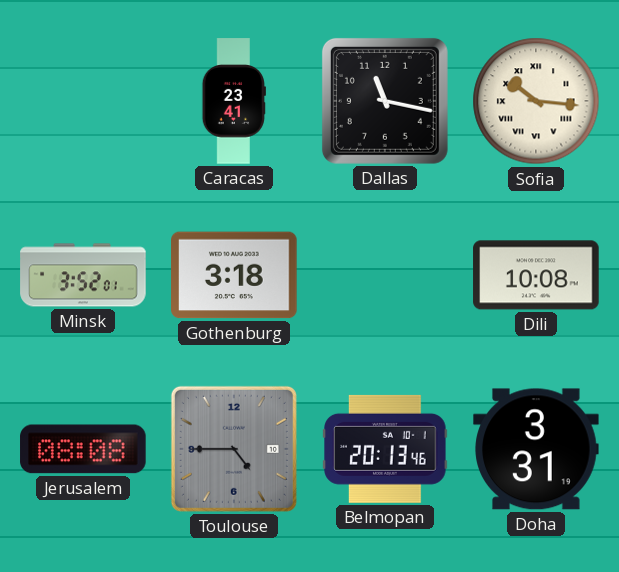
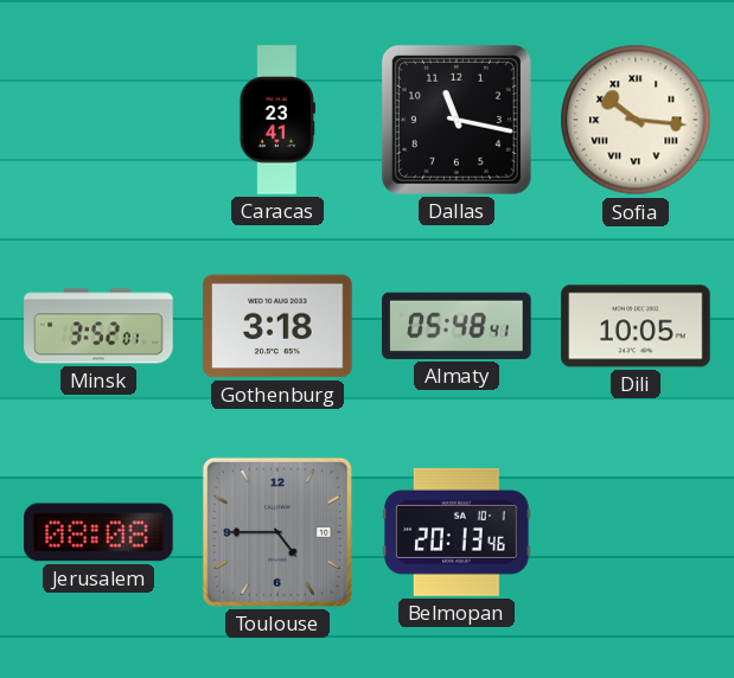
Almaty: none -> 05:48 (457, 326)
Dili: 10:08 -> 10:05 (636, 326)
Doha: 3:31 -> none (536, 449)
